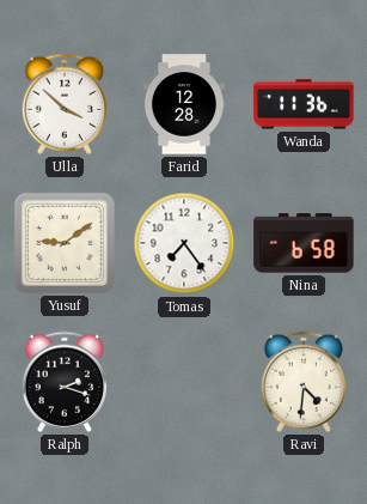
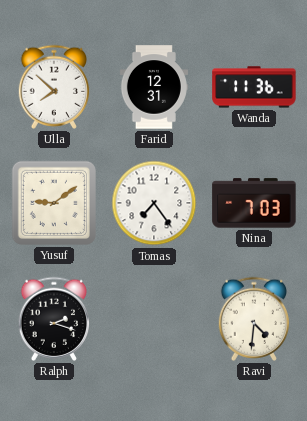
Ulla: 3:52 -> 7:52 (54, 87)
Farid: 12:28 -> 12:31 (154, 87)
Nina: 6:58 -> 7:03 (254, 203)
